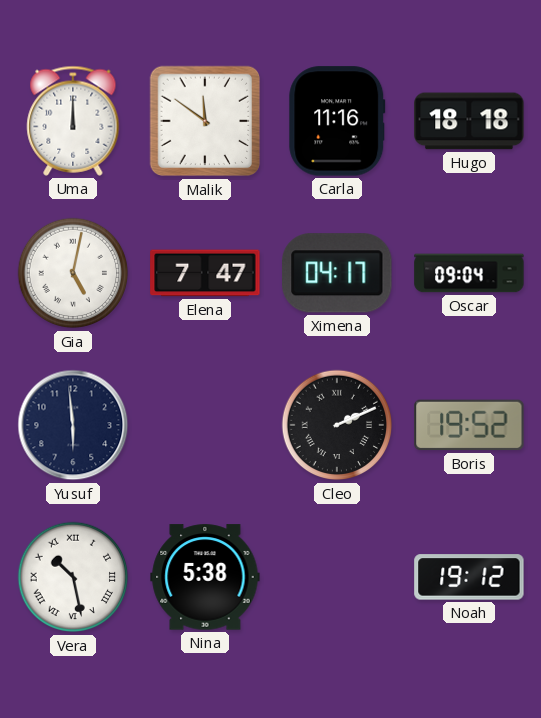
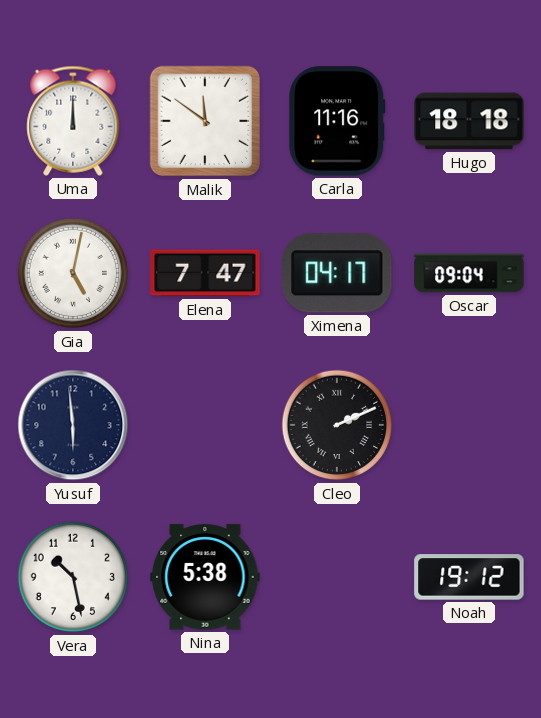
Boris: 19:52 -> none (469, 425)
Vera numerals: Roman -> Arabic (73, 577)
